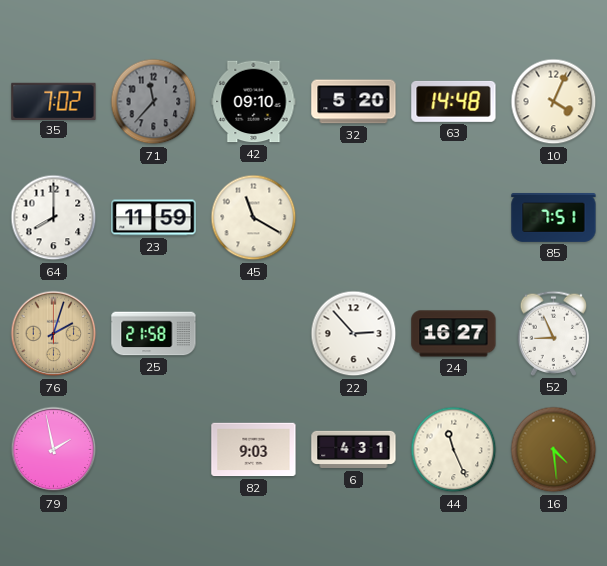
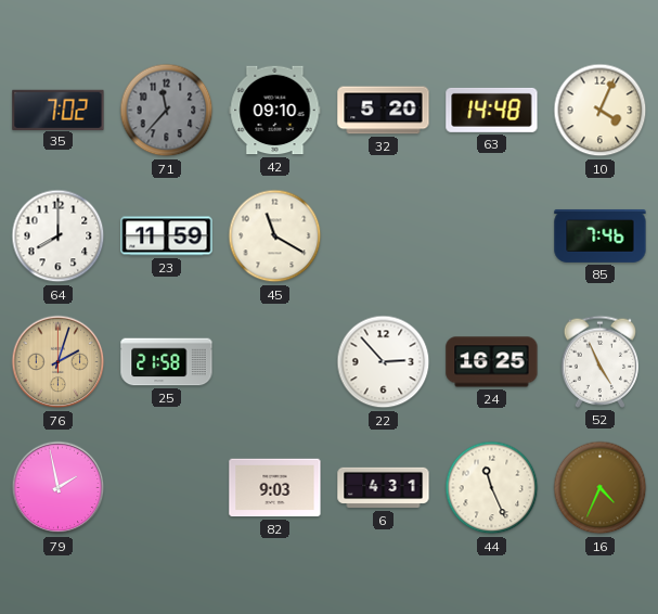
85: 7:51 -> 7:46 (601, 235)
24: 16:27 -> 16:25 (492, 362)
52: 8:56 -> 4:56 (601, 361)
16: 4:29 -> 4:34 (601, 488)
